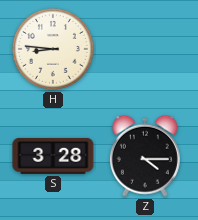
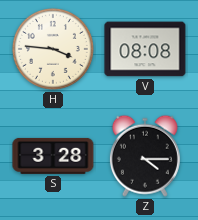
H: 8:46 -> 3:46 (53, 49)
V: none -> 08:08 (145, 49)
